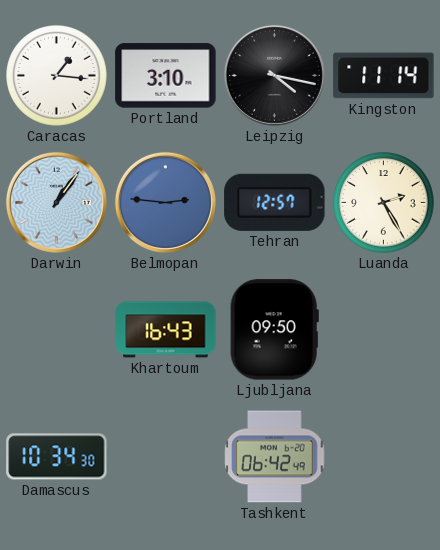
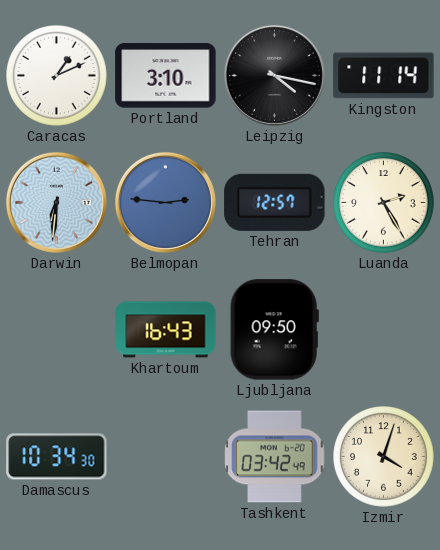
Caracas: 1:16 -> 1:11 (57, 76)
Darwin: 1:06 -> 6:31 (56, 202)
Tashkent: 06:42 -> 03:42 (275, 457)
Izmir: none -> 4:03 (384, 457)
